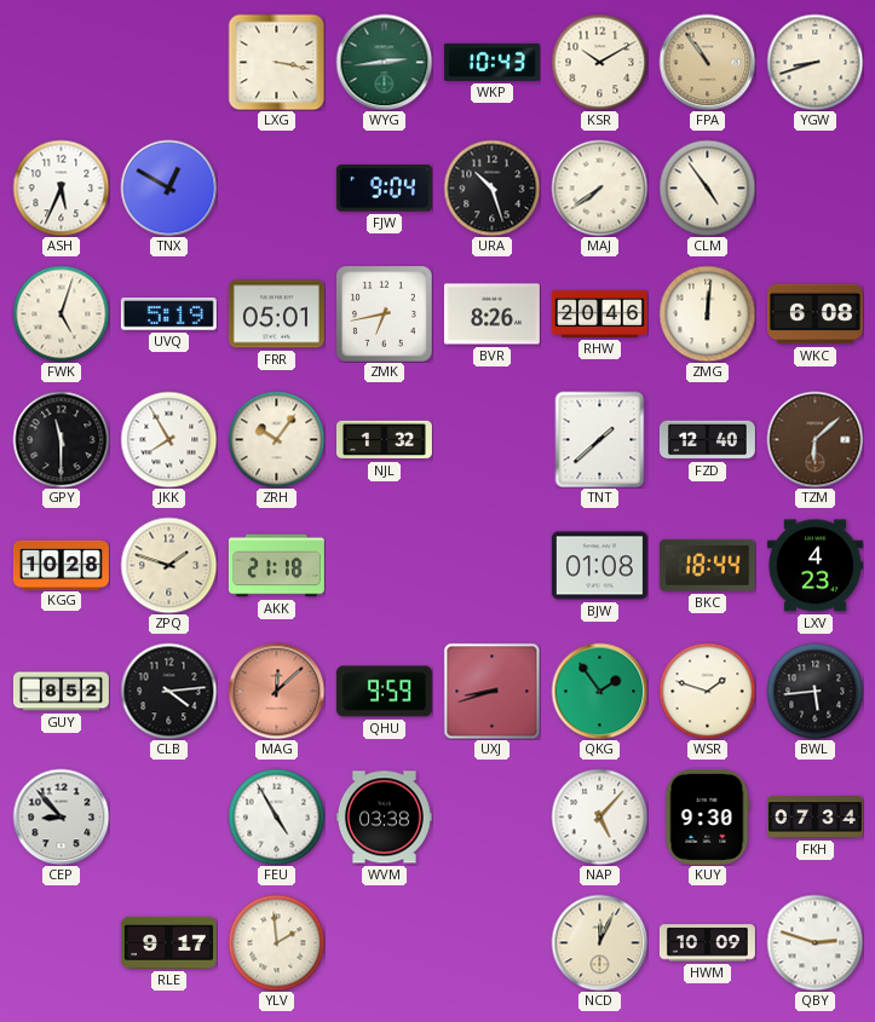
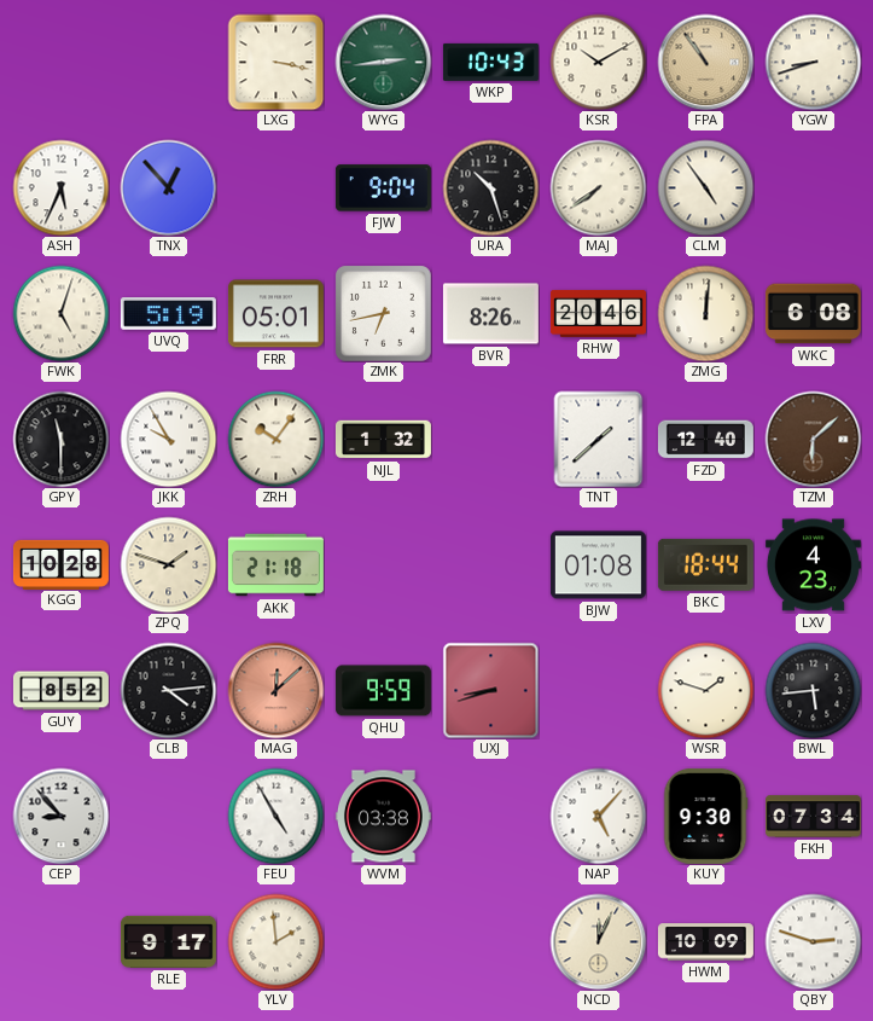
TNX: 12:50 -> 12:53 (168, 187)
JKK: 7:55 -> 9:55 (168, 439)
QKG: 1:54 -> none (599, 691)
